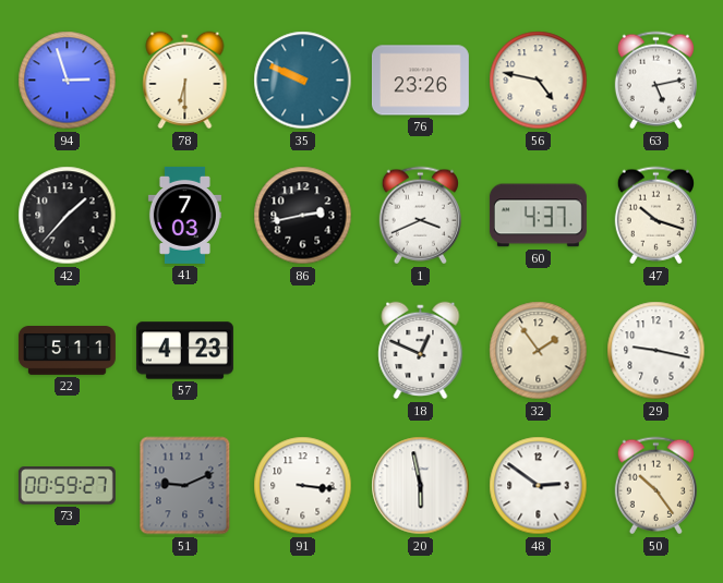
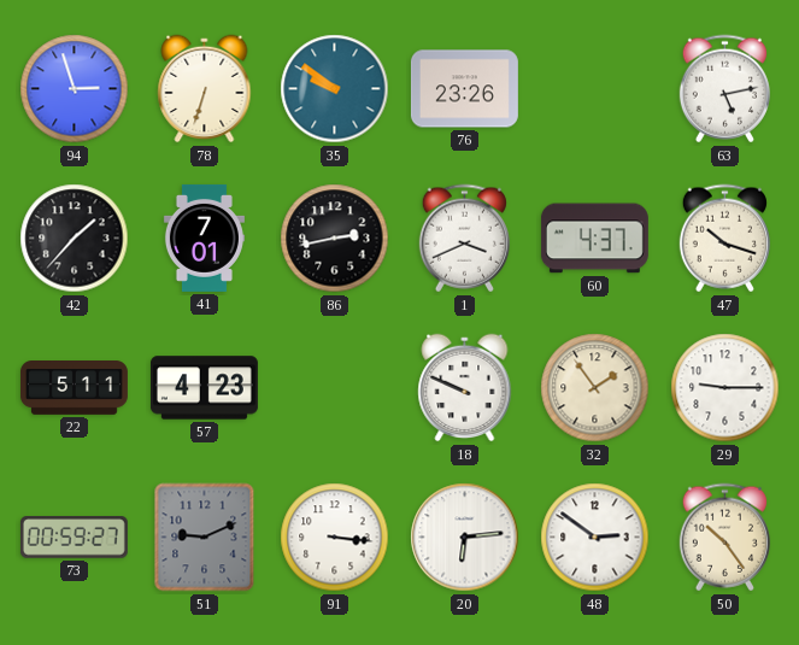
78: 6:30 -> 6:33 (205, 89)
35: 9:49 -> 9:51 (335, 89)
56: 4:47 -> none (539, 81)
41: 7:03 -> 7:01 (204, 238)
18: 12:49 -> 9:49 (465, 388)
29: 9:17 -> 9:15 (725, 388)
20: 5:58 -> 6:14 (465, 538)
